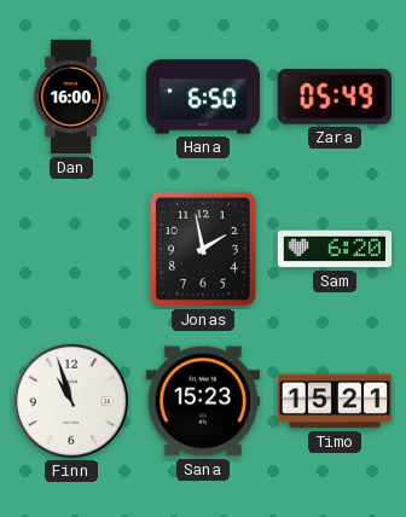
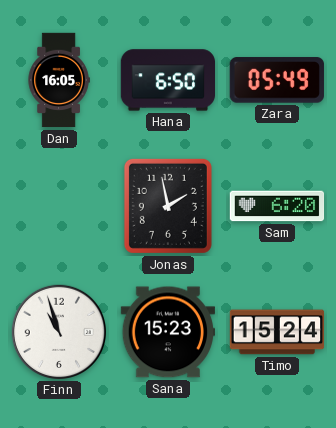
Dan: 16:00 -> 16:05 (59, 80)
Timo: 15:21 -> 15:24 (277, 332)
